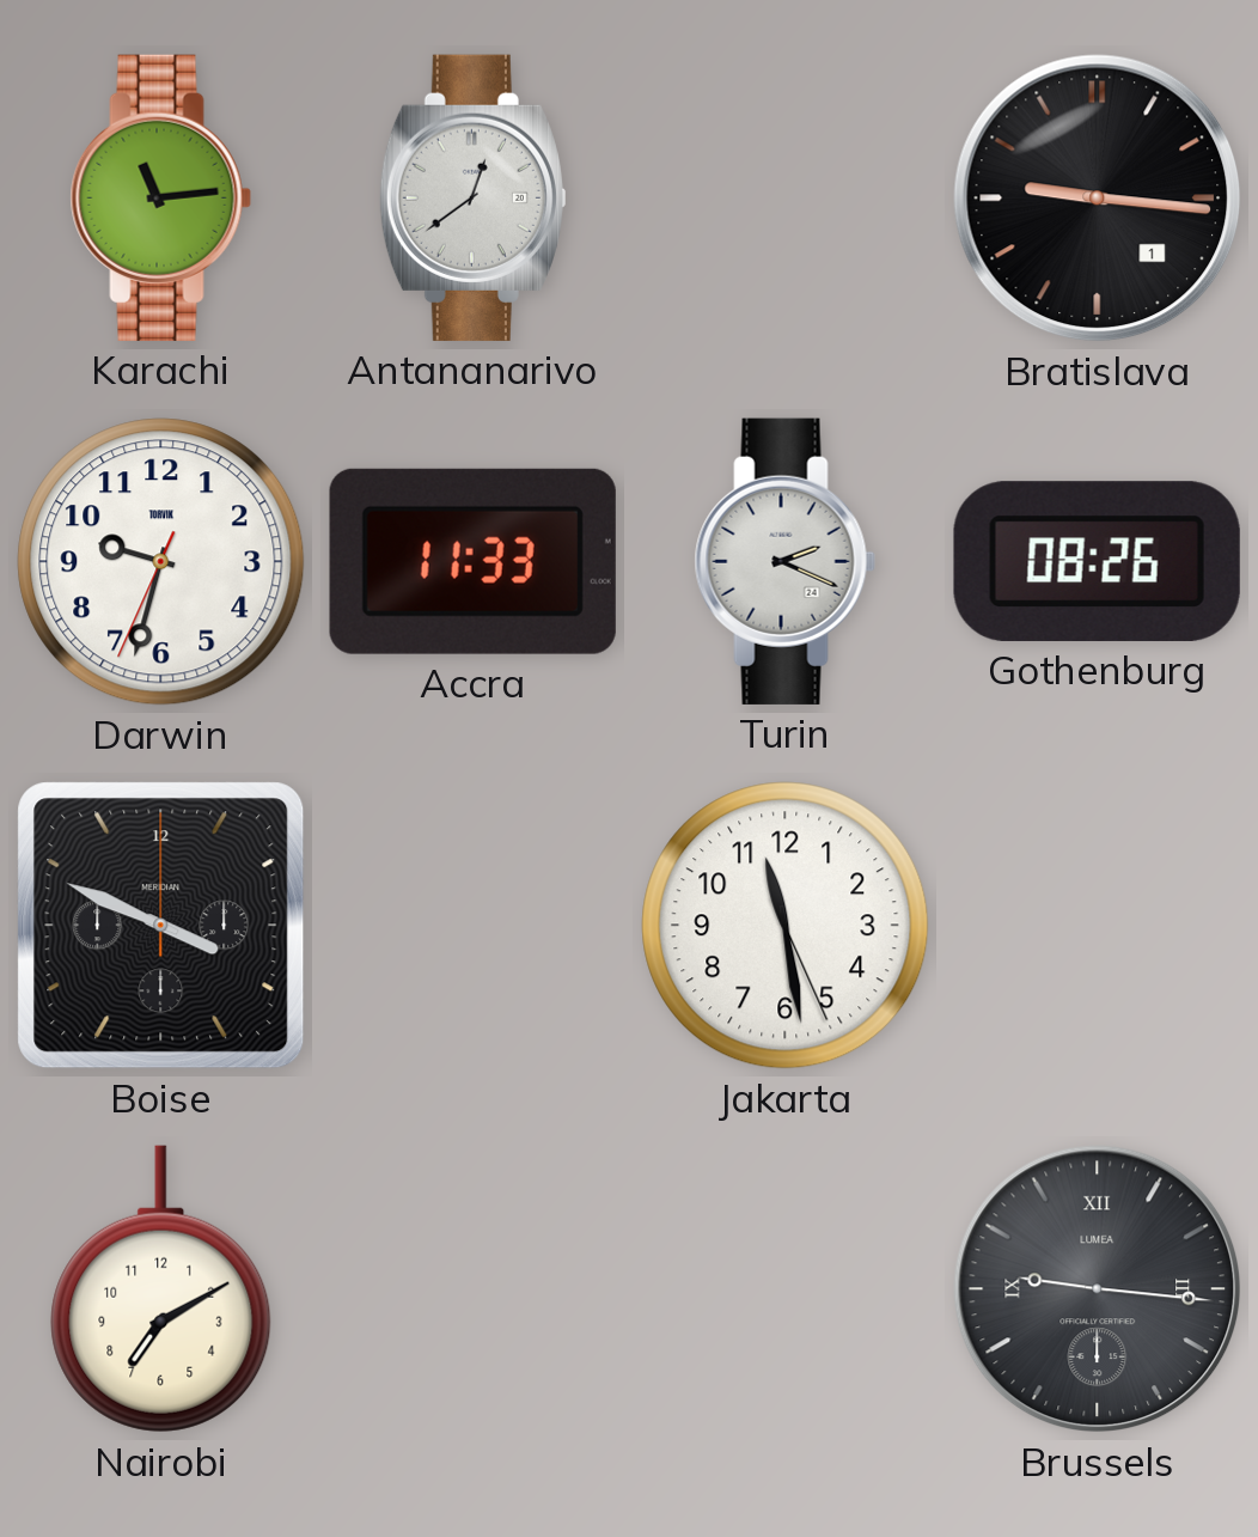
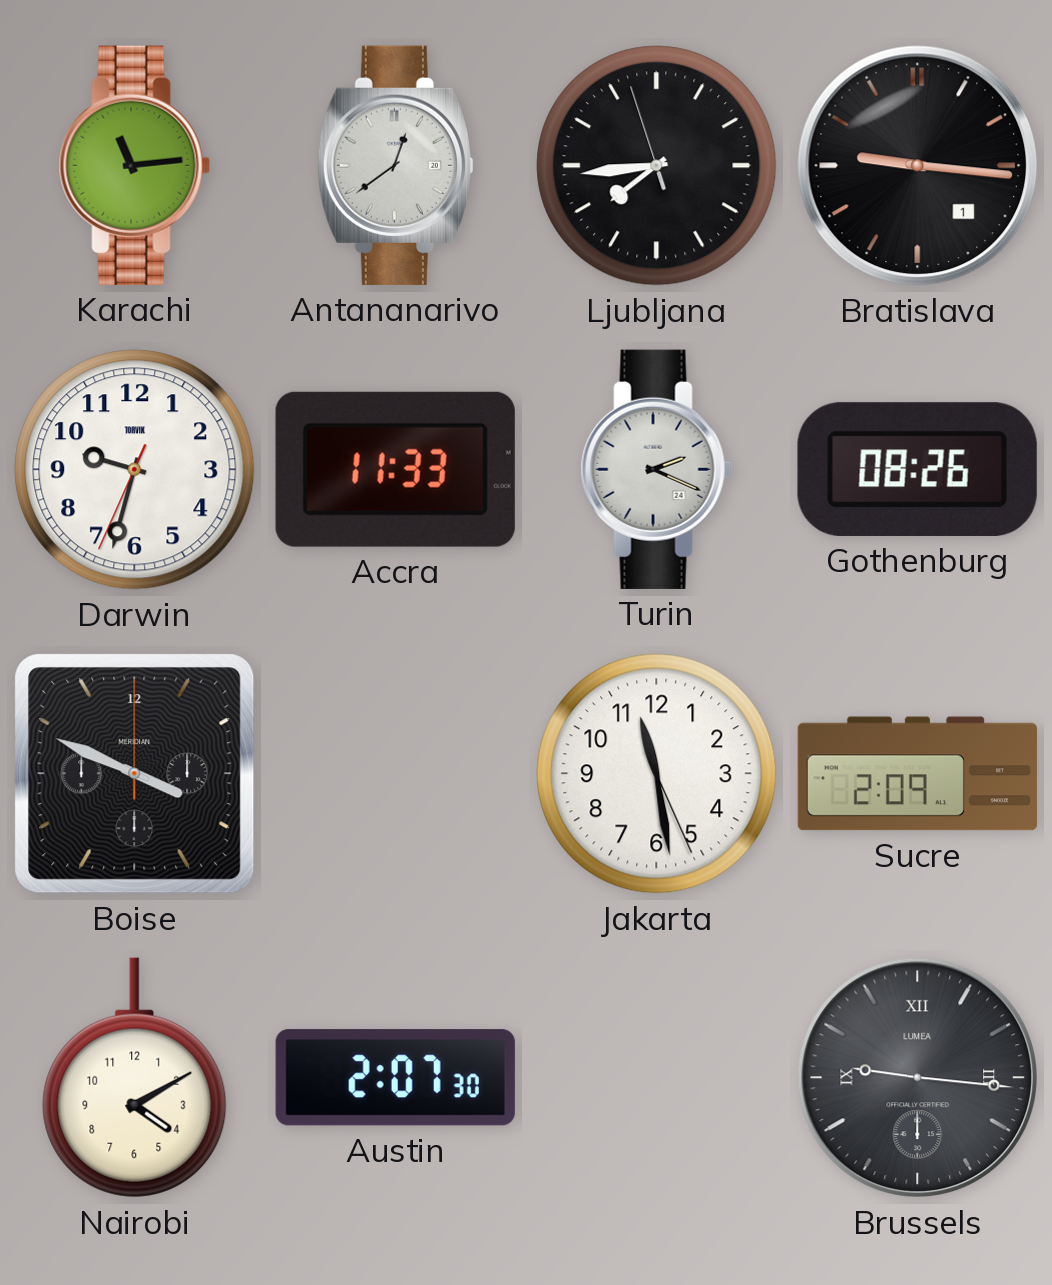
Ljubljana: none -> 7:43 (657, 166)
Sucre: none -> 2:09 (917, 774)
Nairobi: 7:10 -> 4:10 (135, 1078)
Austin: none -> 2:07 (395, 1078)
